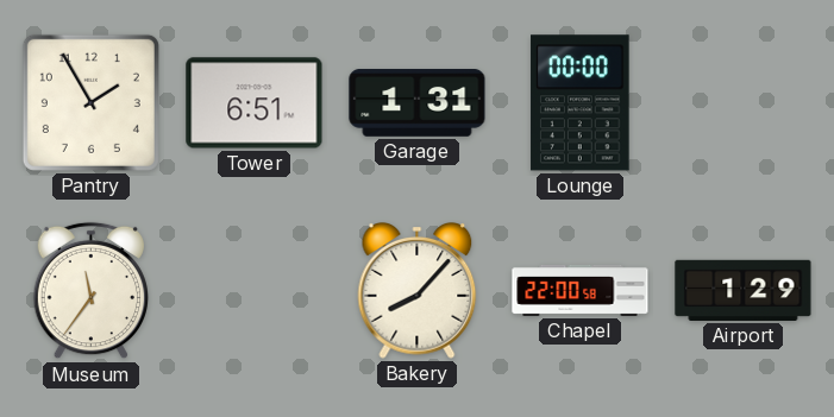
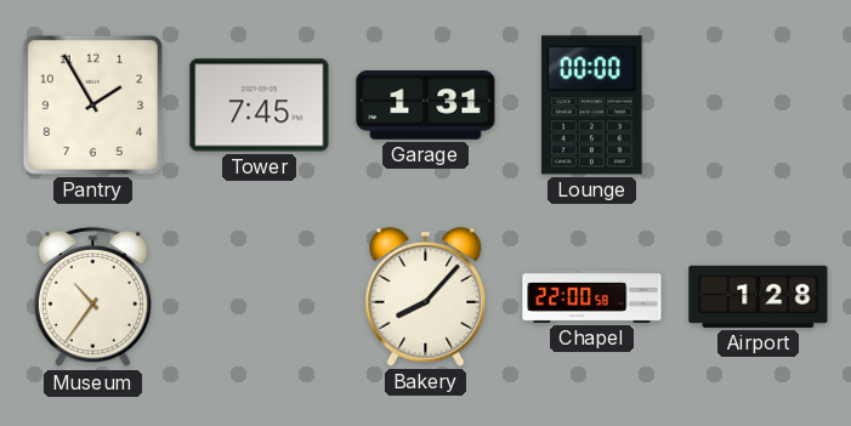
Tower: 6:51 -> 7:45 (260, 106)
Museum: 11:36 -> 10:36 (92, 297)
Airport: 1:29 -> 1:28 (759, 296)
